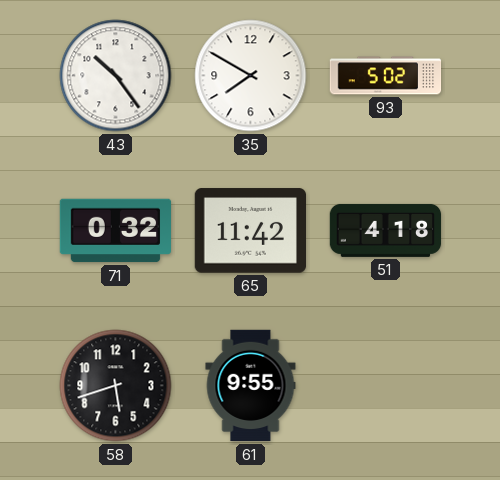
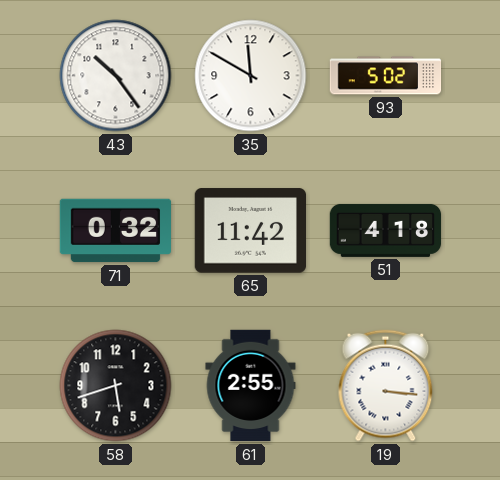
35: 7:50 -> 11:50 (251, 76)
61: 9:55 -> 2:55 (251, 386)
19: none -> 3:16 (386, 386)
